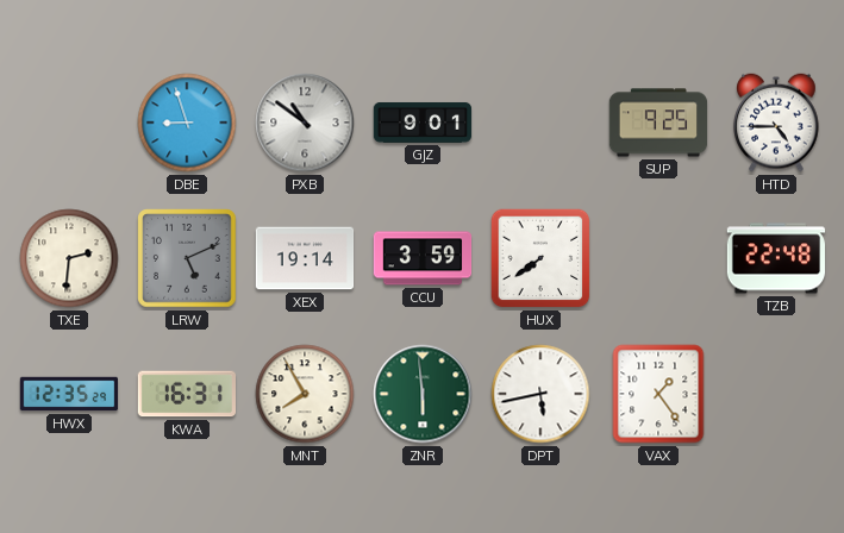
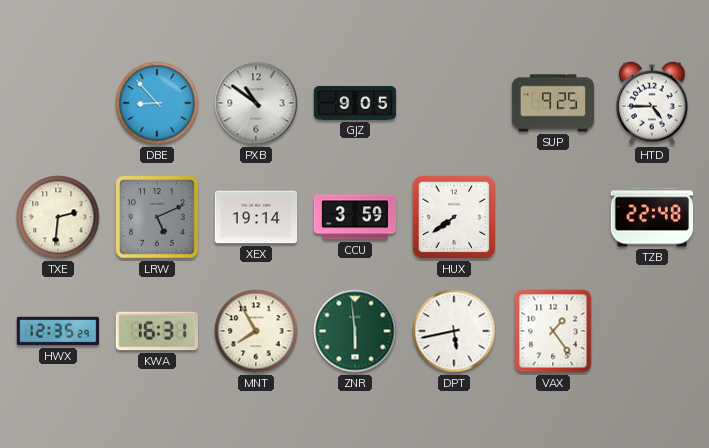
DBE: 8:57 -> 8:53 (157, 103)
GJZ: 9:01 -> 9:05 (355, 103)
